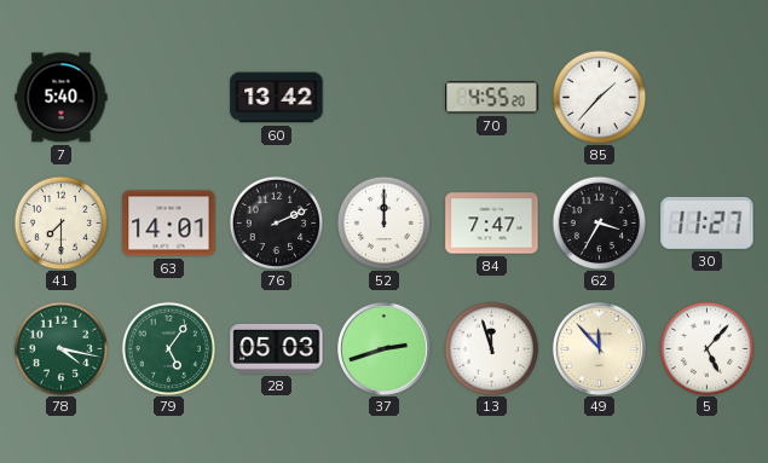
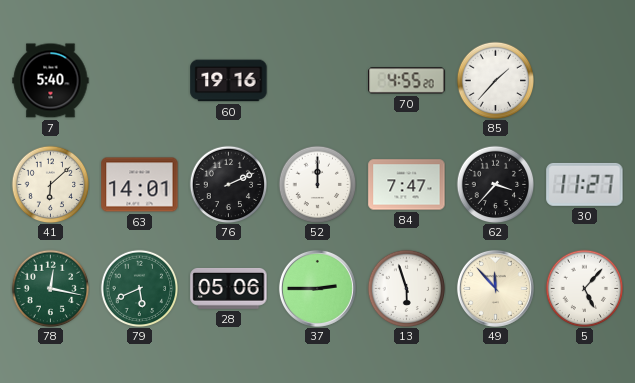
60: 13:42 -> 19:16 (229, 81)
41: 7:30 -> 6:08 (50, 184)
62: 3:35 -> 3:37 (495, 184)
78: 4:17 -> 12:17 (50, 288)
79: 5:06 -> 5:41 (139, 288)
28: 05:03 -> 05:06 (229, 288)
37: 2:42 -> 2:45 (317, 288)
13: 11:57 -> 5:57 (406, 288)
